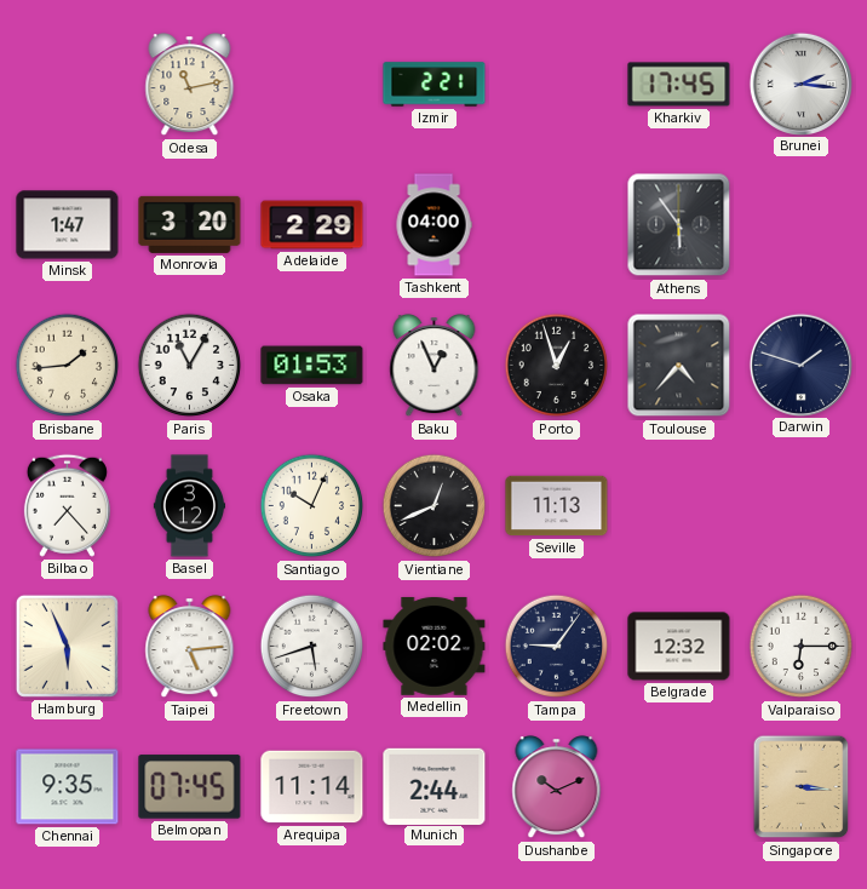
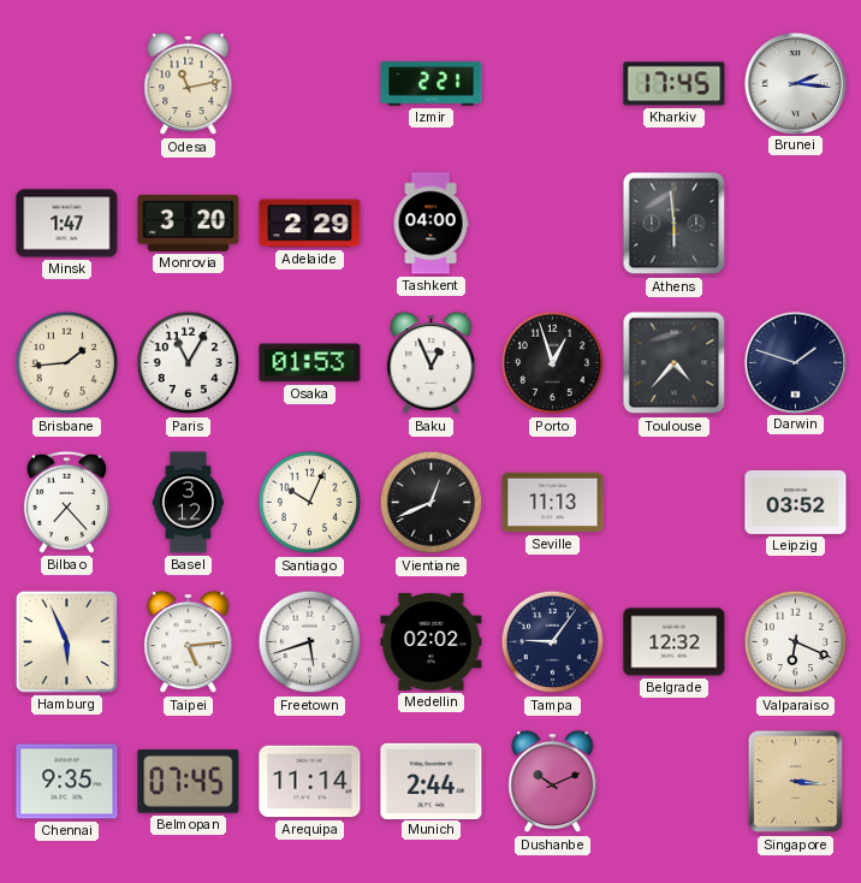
Athens: 5:54 -> 5:59 (675, 224)
Leipzig: none -> 03:52 (796, 502)
Valparaiso: 6:15 -> 6:19 (796, 642)
